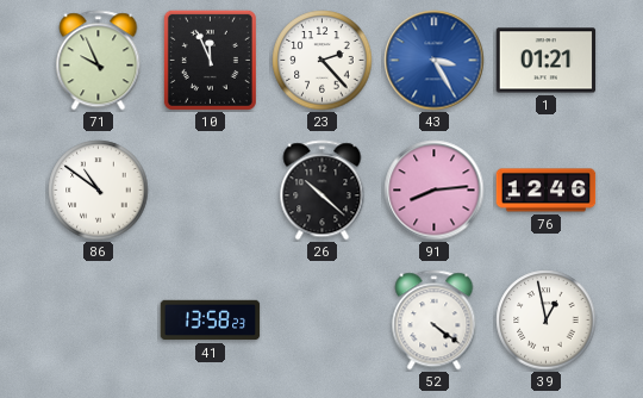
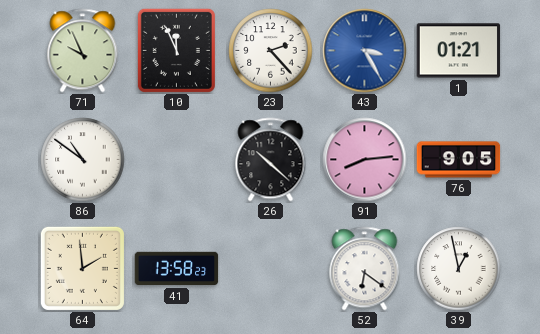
76: 12:46 -> 9:05 (459, 160)
64: none -> 1:59 (82, 268)
52: 4:21 -> 6:21 (365, 269)
